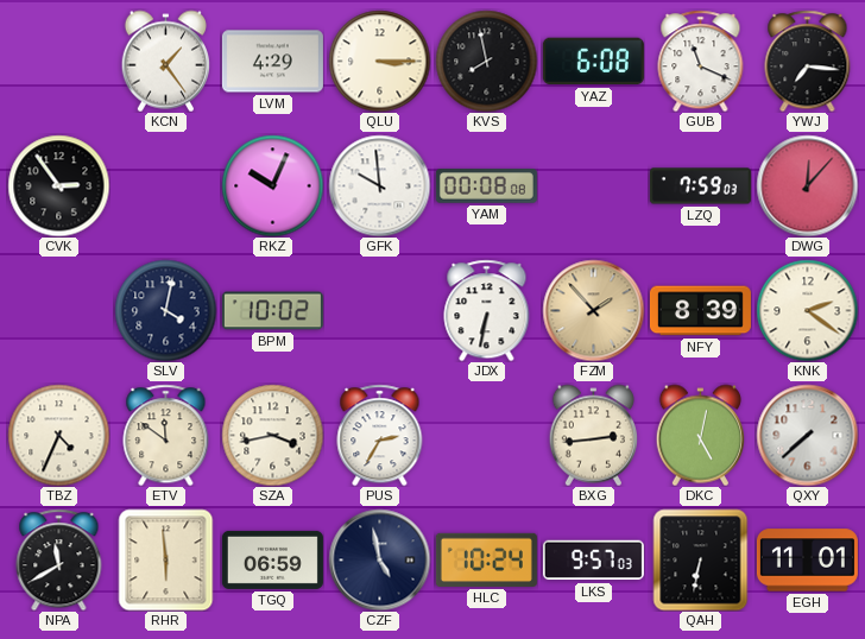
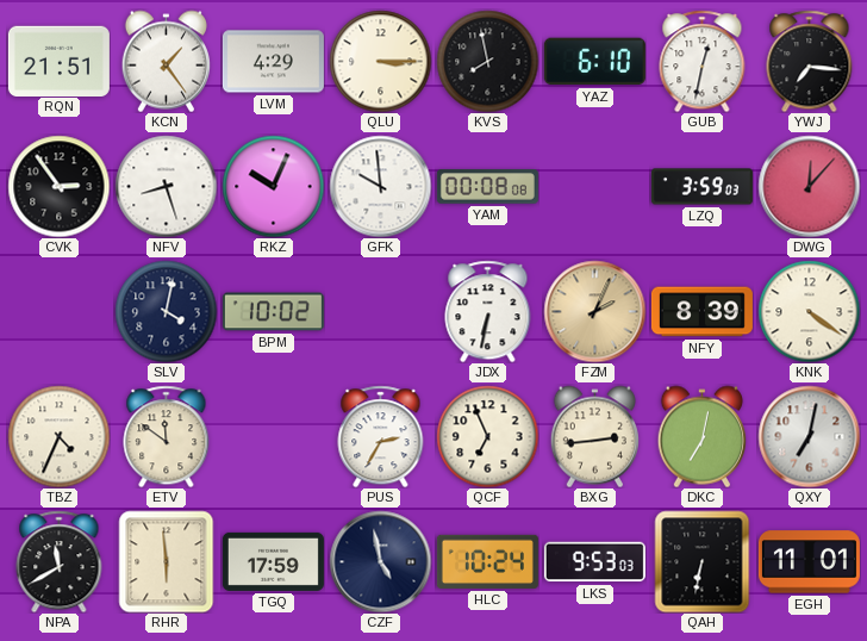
RQN: none -> 21:51 (58, 61)
YAZ: 6:08 -> 6:10 (594, 62)
GUB: 11:19 -> 12:32 (703, 61)
NFV: none -> 8:27 (166, 186)
LZQ: 7:59 -> 3:59 (701, 187)
FZM: 1:53 -> 2:04 (594, 311)
KNK: 2:21 -> 4:21 (809, 311)
SZA: 3:43 -> none (272, 435)
QCF: none -> 6:56 (487, 436)
DKC: 5:02 -> 7:02 (701, 436)
QXY: 7:38 -> 7:02 (809, 436)
TGQ: 06:59 -> 17:59 (273, 561)
LKS: 9:57 -> 9:53 (594, 562)
